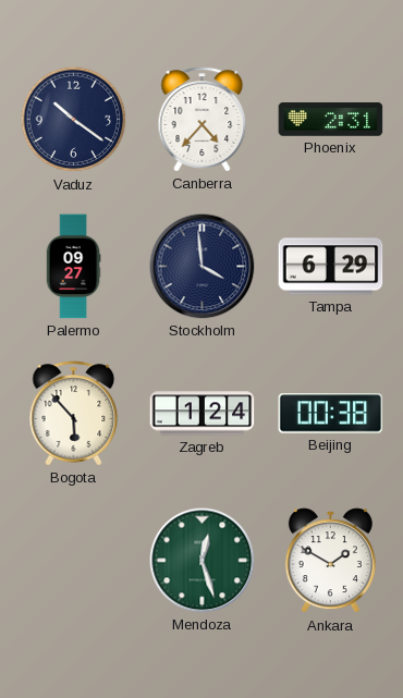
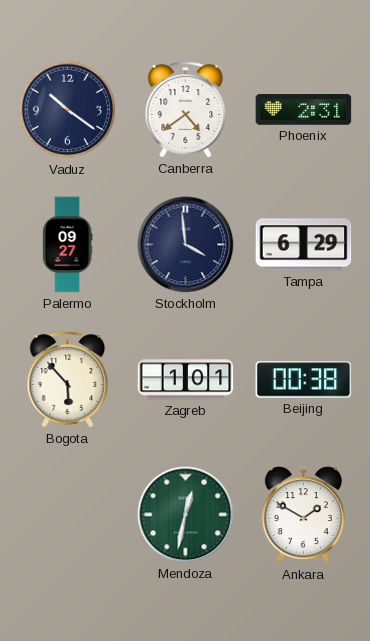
Canberra: 4:37 -> 4:39 (186, 110)
Zagreb: 1:24 -> 1:01 (186, 380)
Mendoza: 12:27 -> 12:32 (186, 515)
